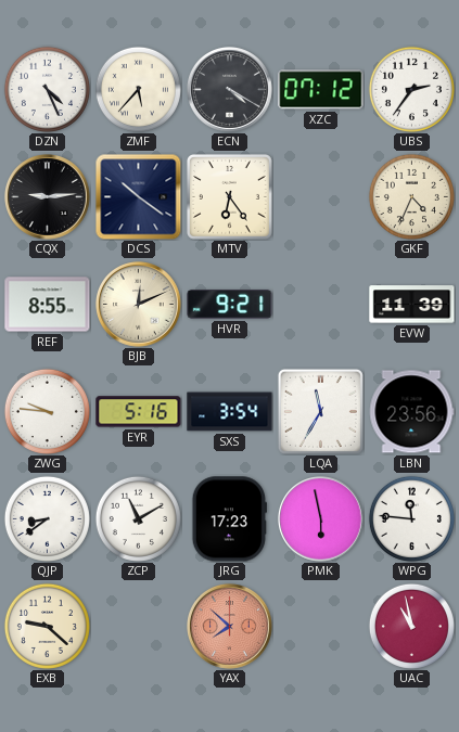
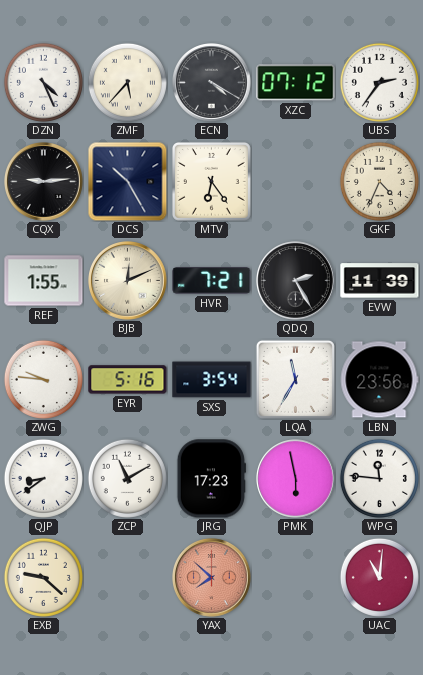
DCS: 10:21 -> 10:25 (127, 181)
REF: 8:55 -> 1:55 (44, 281)
HVR: 9:21 -> 7:21 (212, 281)
QDQ: none -> 2:25 (296, 281)
UAC: 10:58 -> 11:01 (379, 577)
